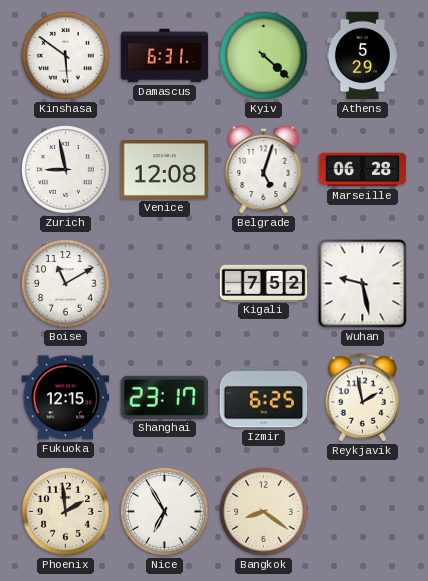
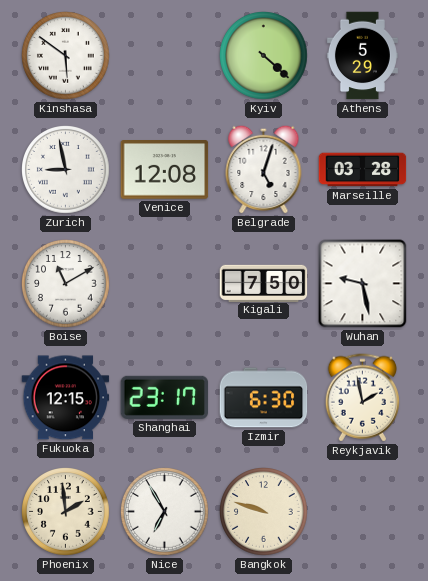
Damascus: 6:31 -> none (165, 56)
Marseille: 06:28 -> 03:28 (363, 170)
Kigali: 7:52 -> 7:50 (264, 283)
Izmir: 6:25 -> 6:30 (264, 398)
Bangkok: 8:21 -> 9:48 (264, 512)
